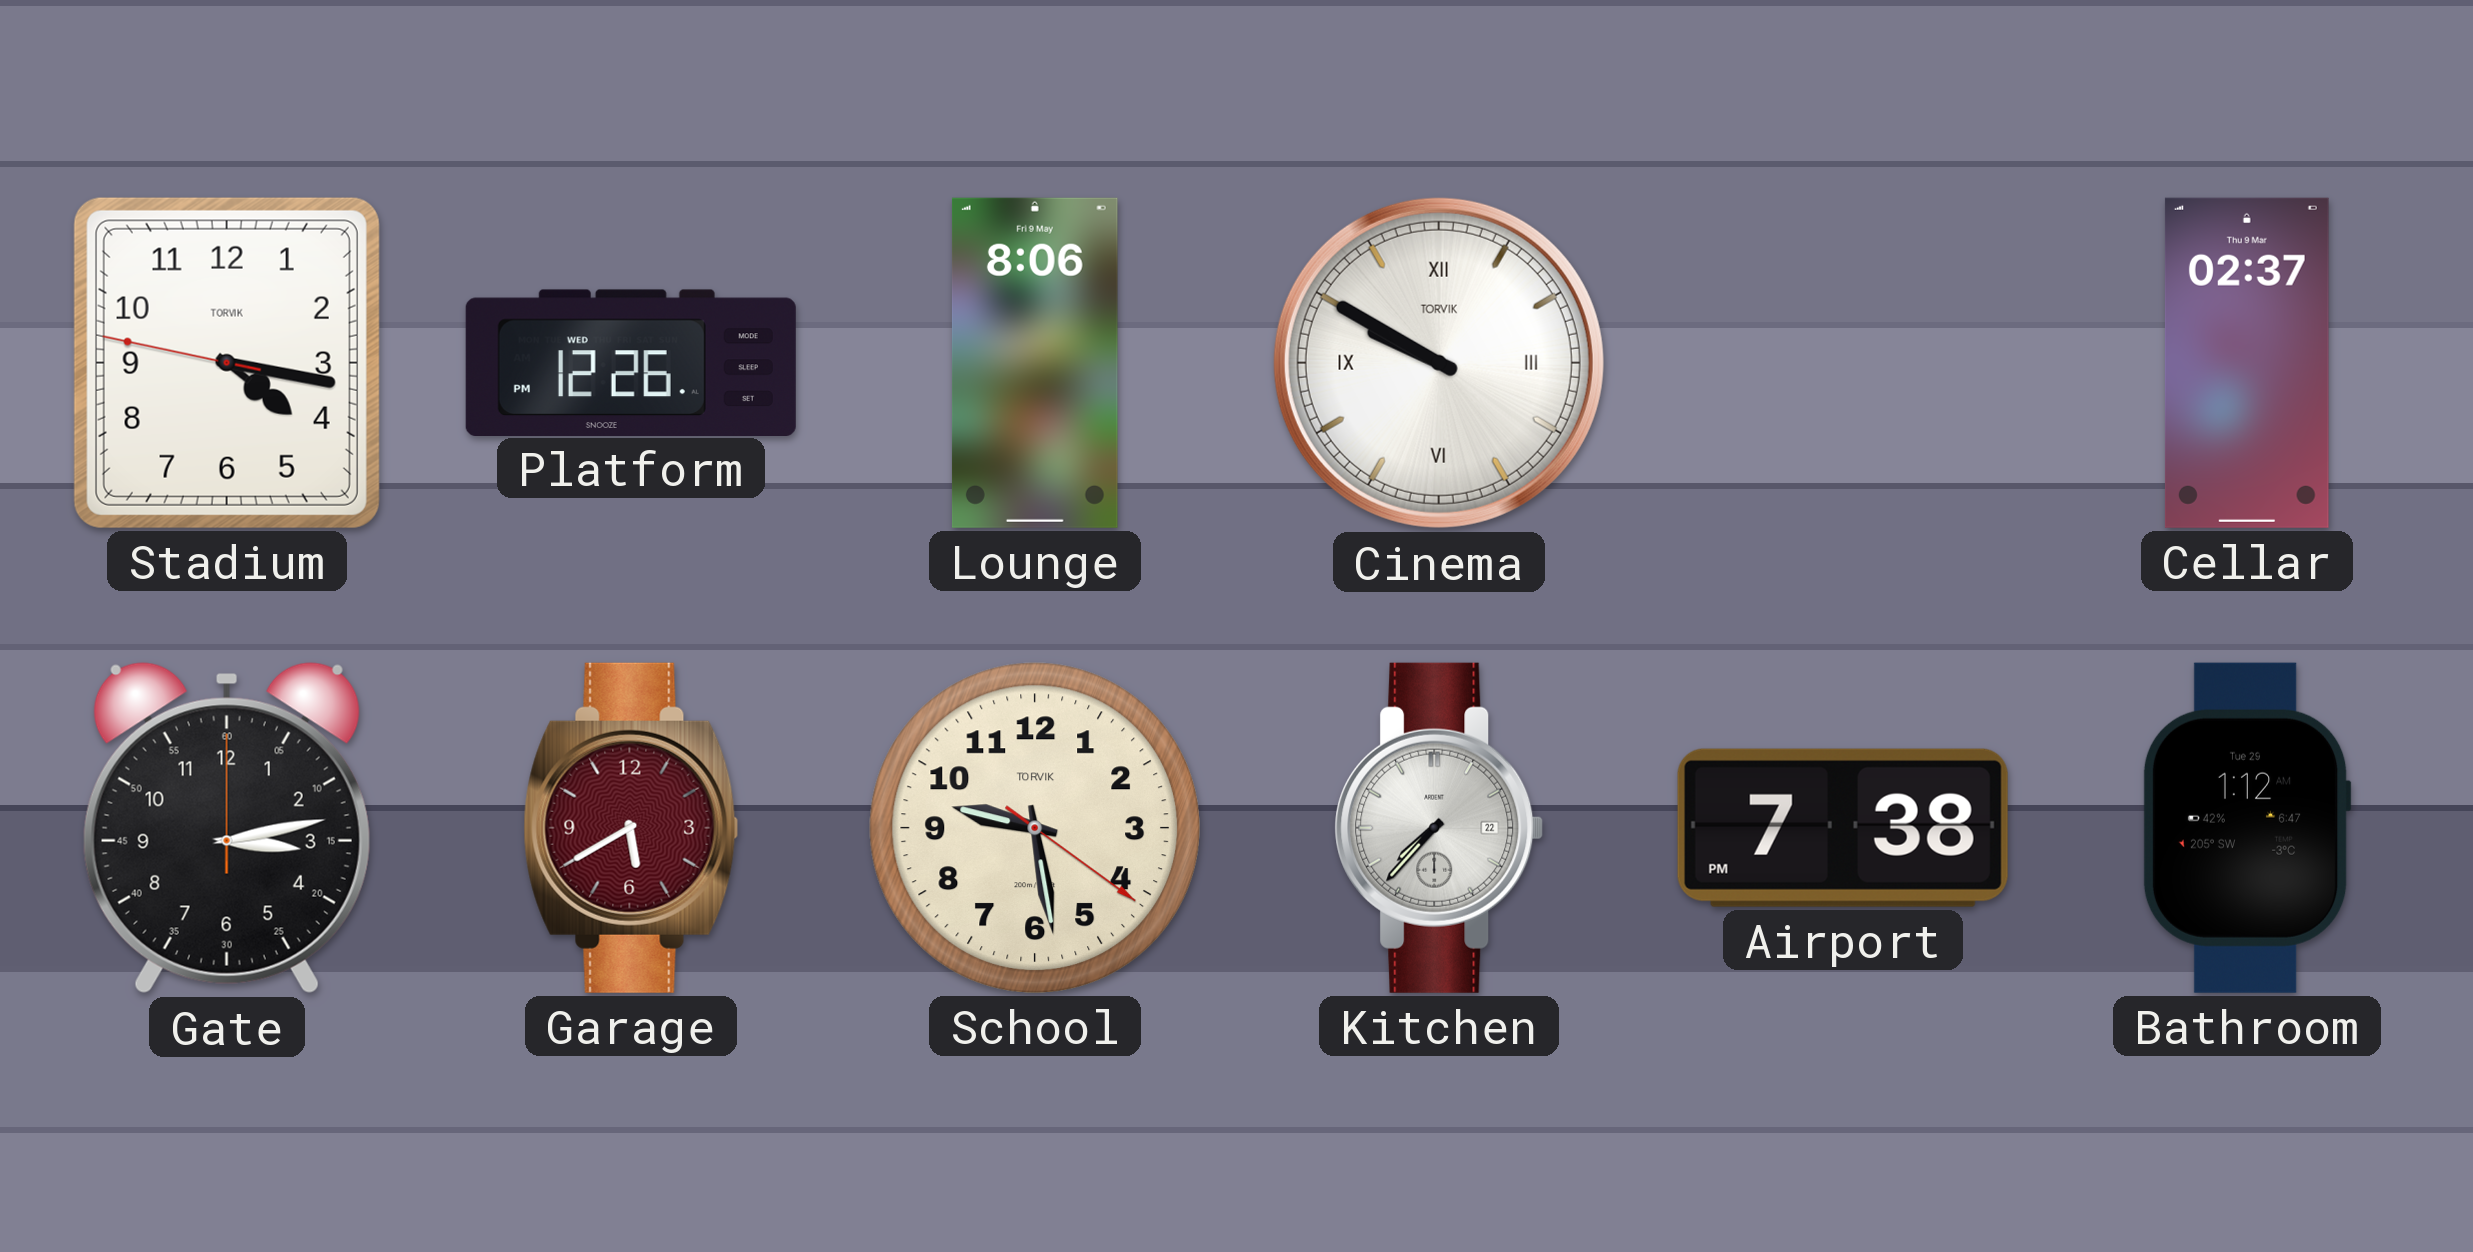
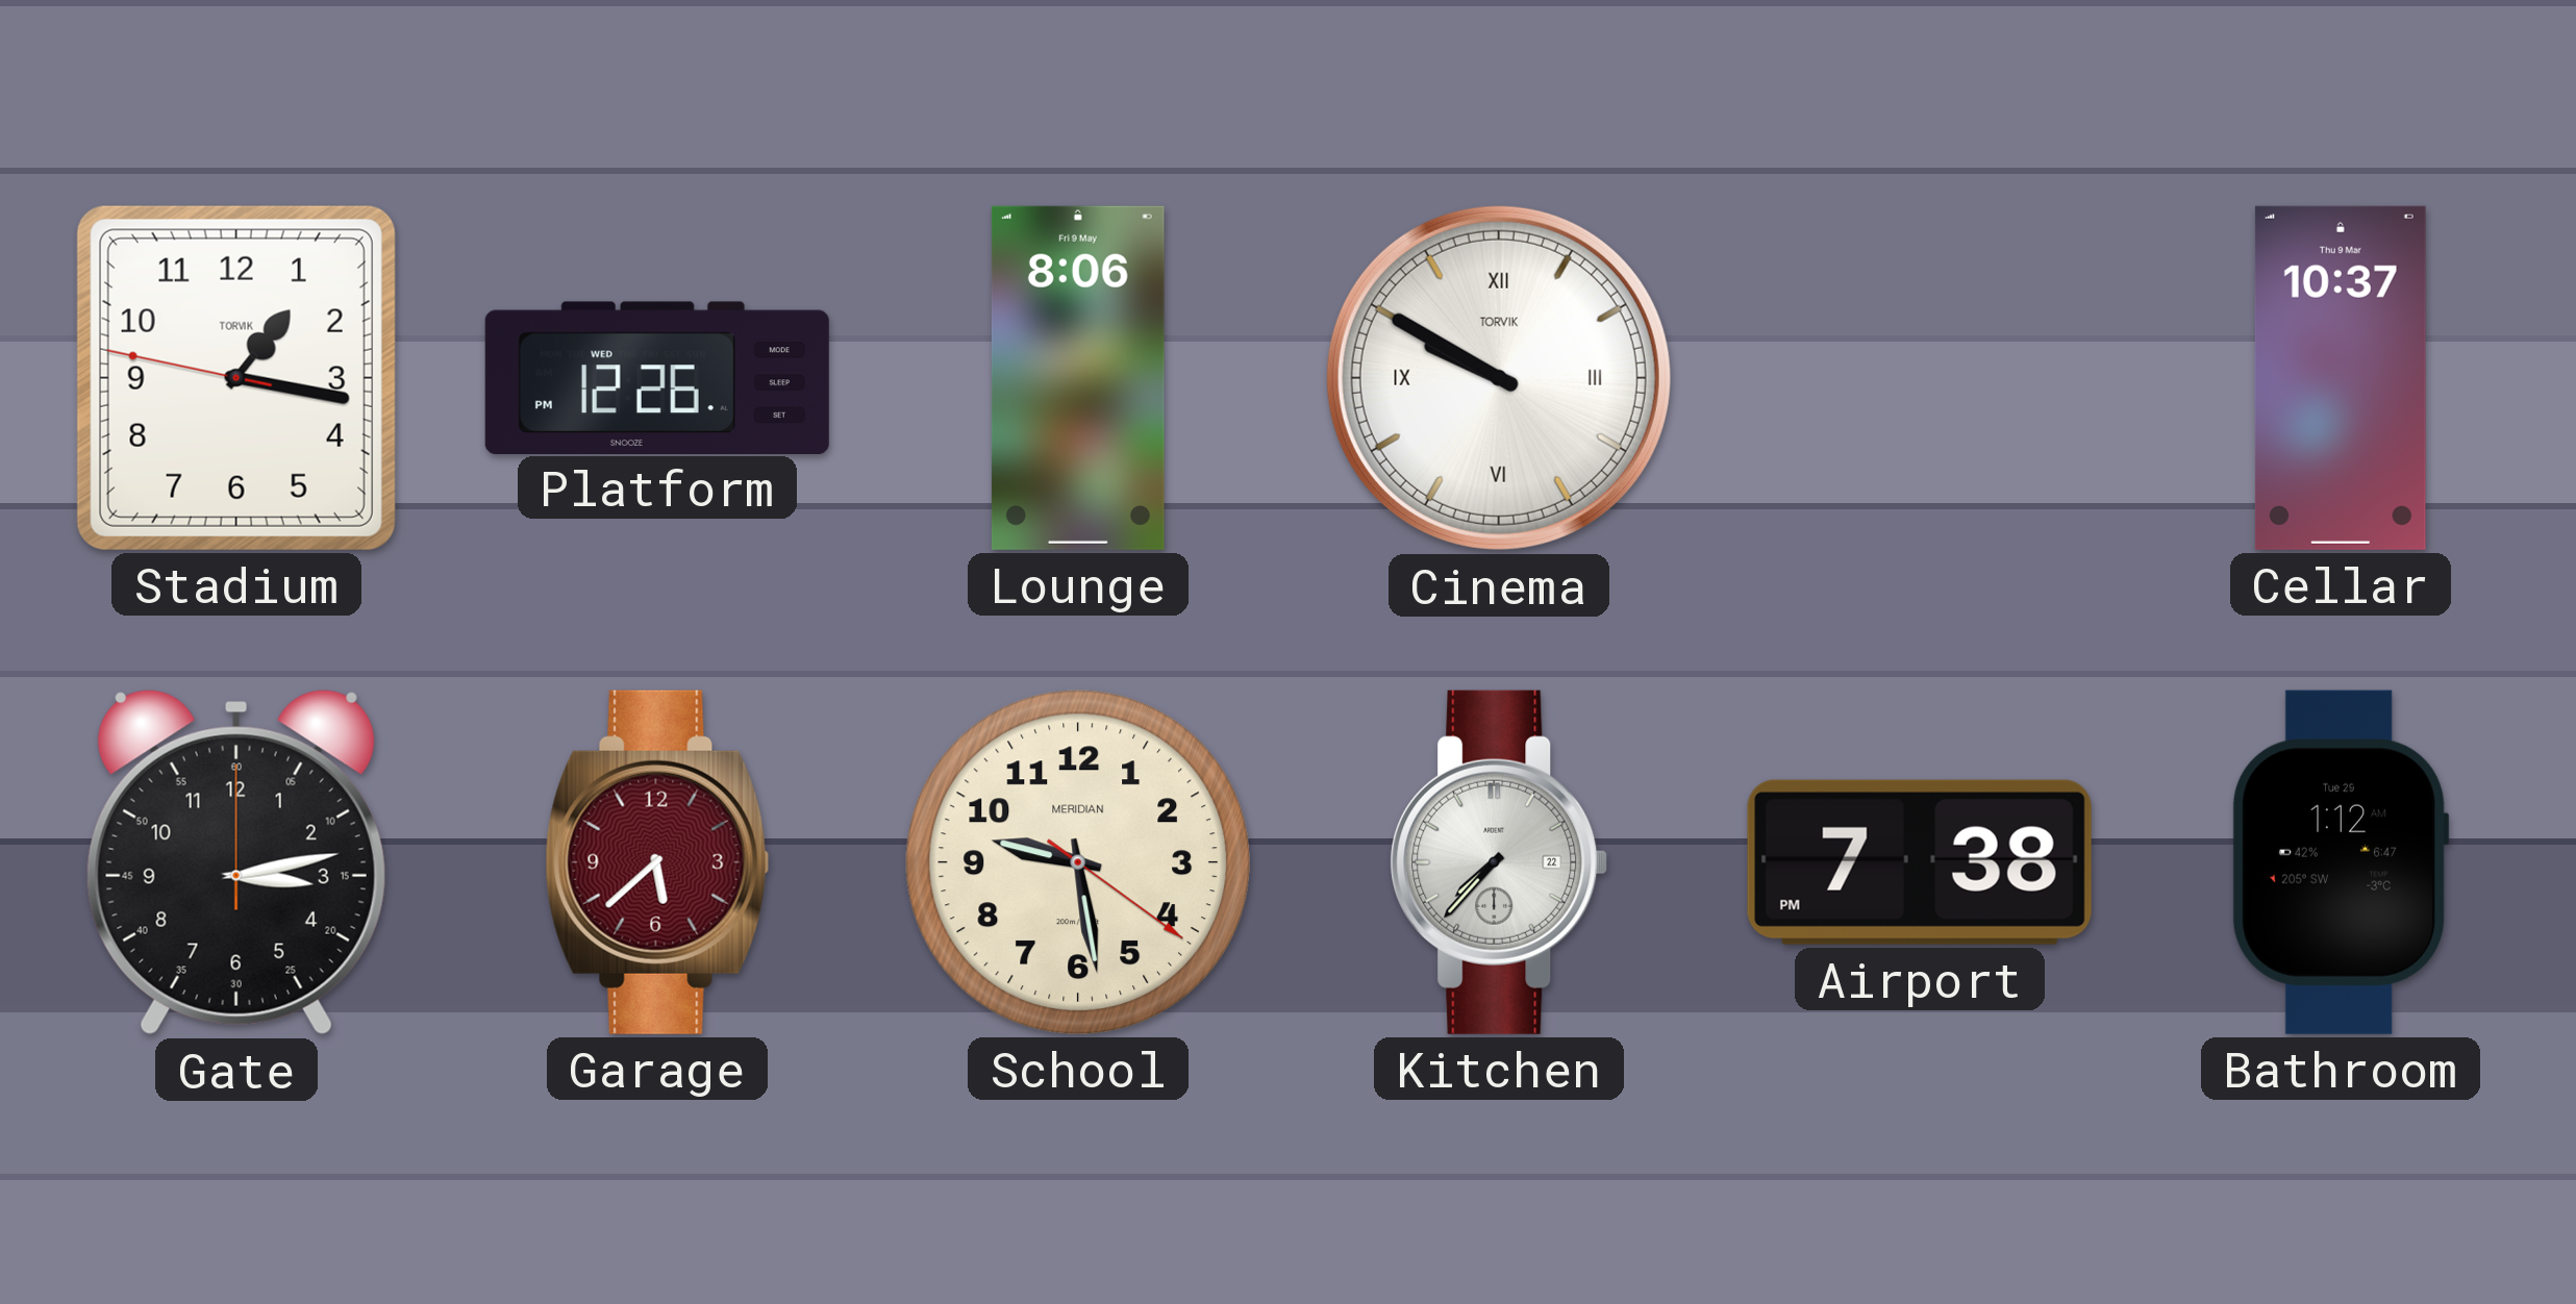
Stadium: 4:16 -> 1:16 (236, 378)
Cellar: 02:37 -> 10:37 (2341, 378)
Garage: 5:40 -> 5:38 (657, 862)
School brand: TORVIK -> MERIDIAN (1078, 862)
